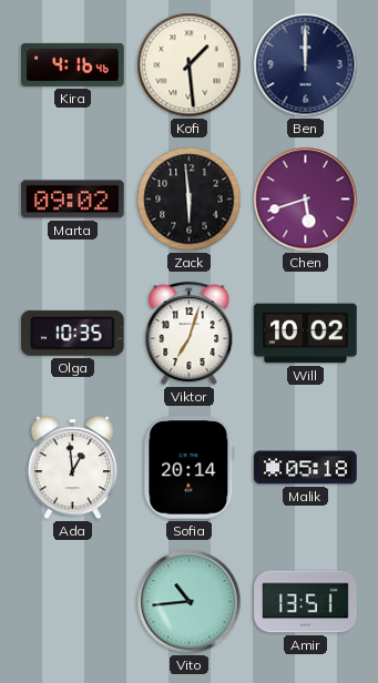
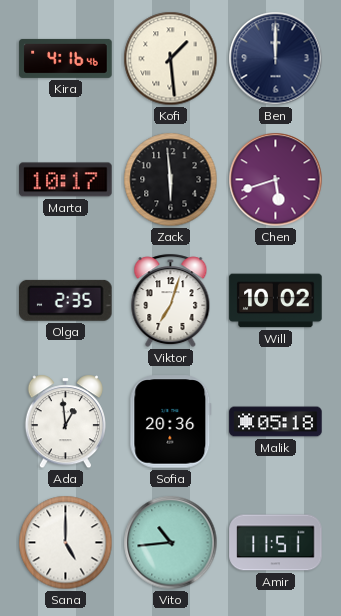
Marta: 09:02 -> 10:17 (66, 180)
Olga: 10:35 -> 2:35 (66, 300)
Sofia: 20:14 -> 20:36 (171, 422)
Sana: none -> 5:00 (66, 543)
Amir: 13:51 -> 11:51 (276, 543)
